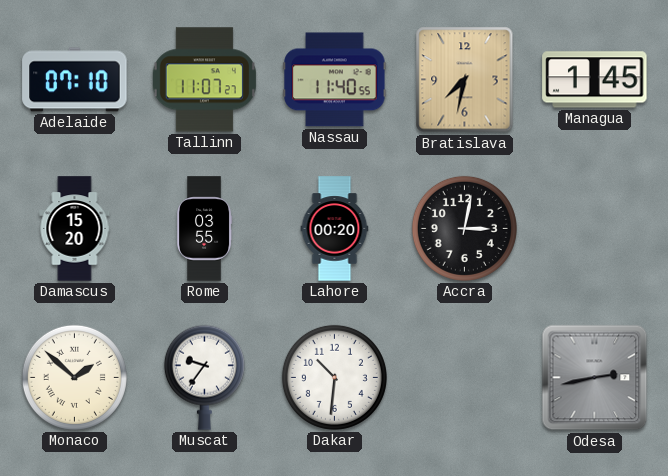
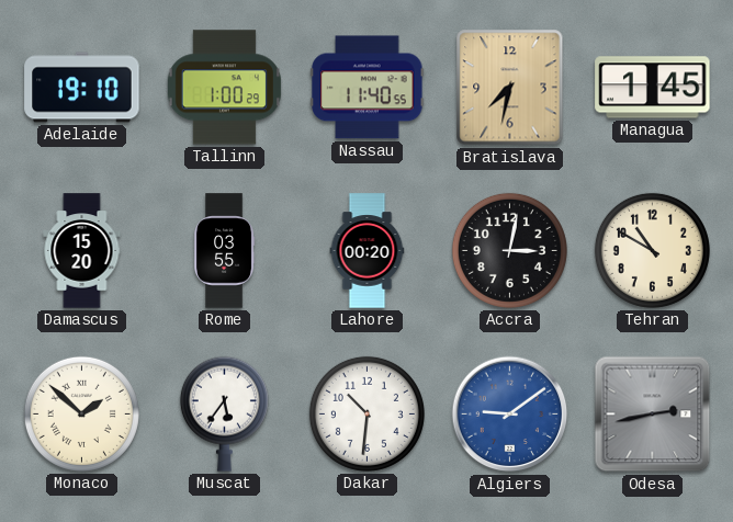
Adelaide: 07:10 -> 19:10 (82, 88)
Tallinn: 11:07 -> 1:00 (224, 88)
Tehran: none -> 10:50 (652, 250)
Muscat: 9:36 -> 5:36 (224, 413)
Algiers: none -> 9:09 (510, 415)
